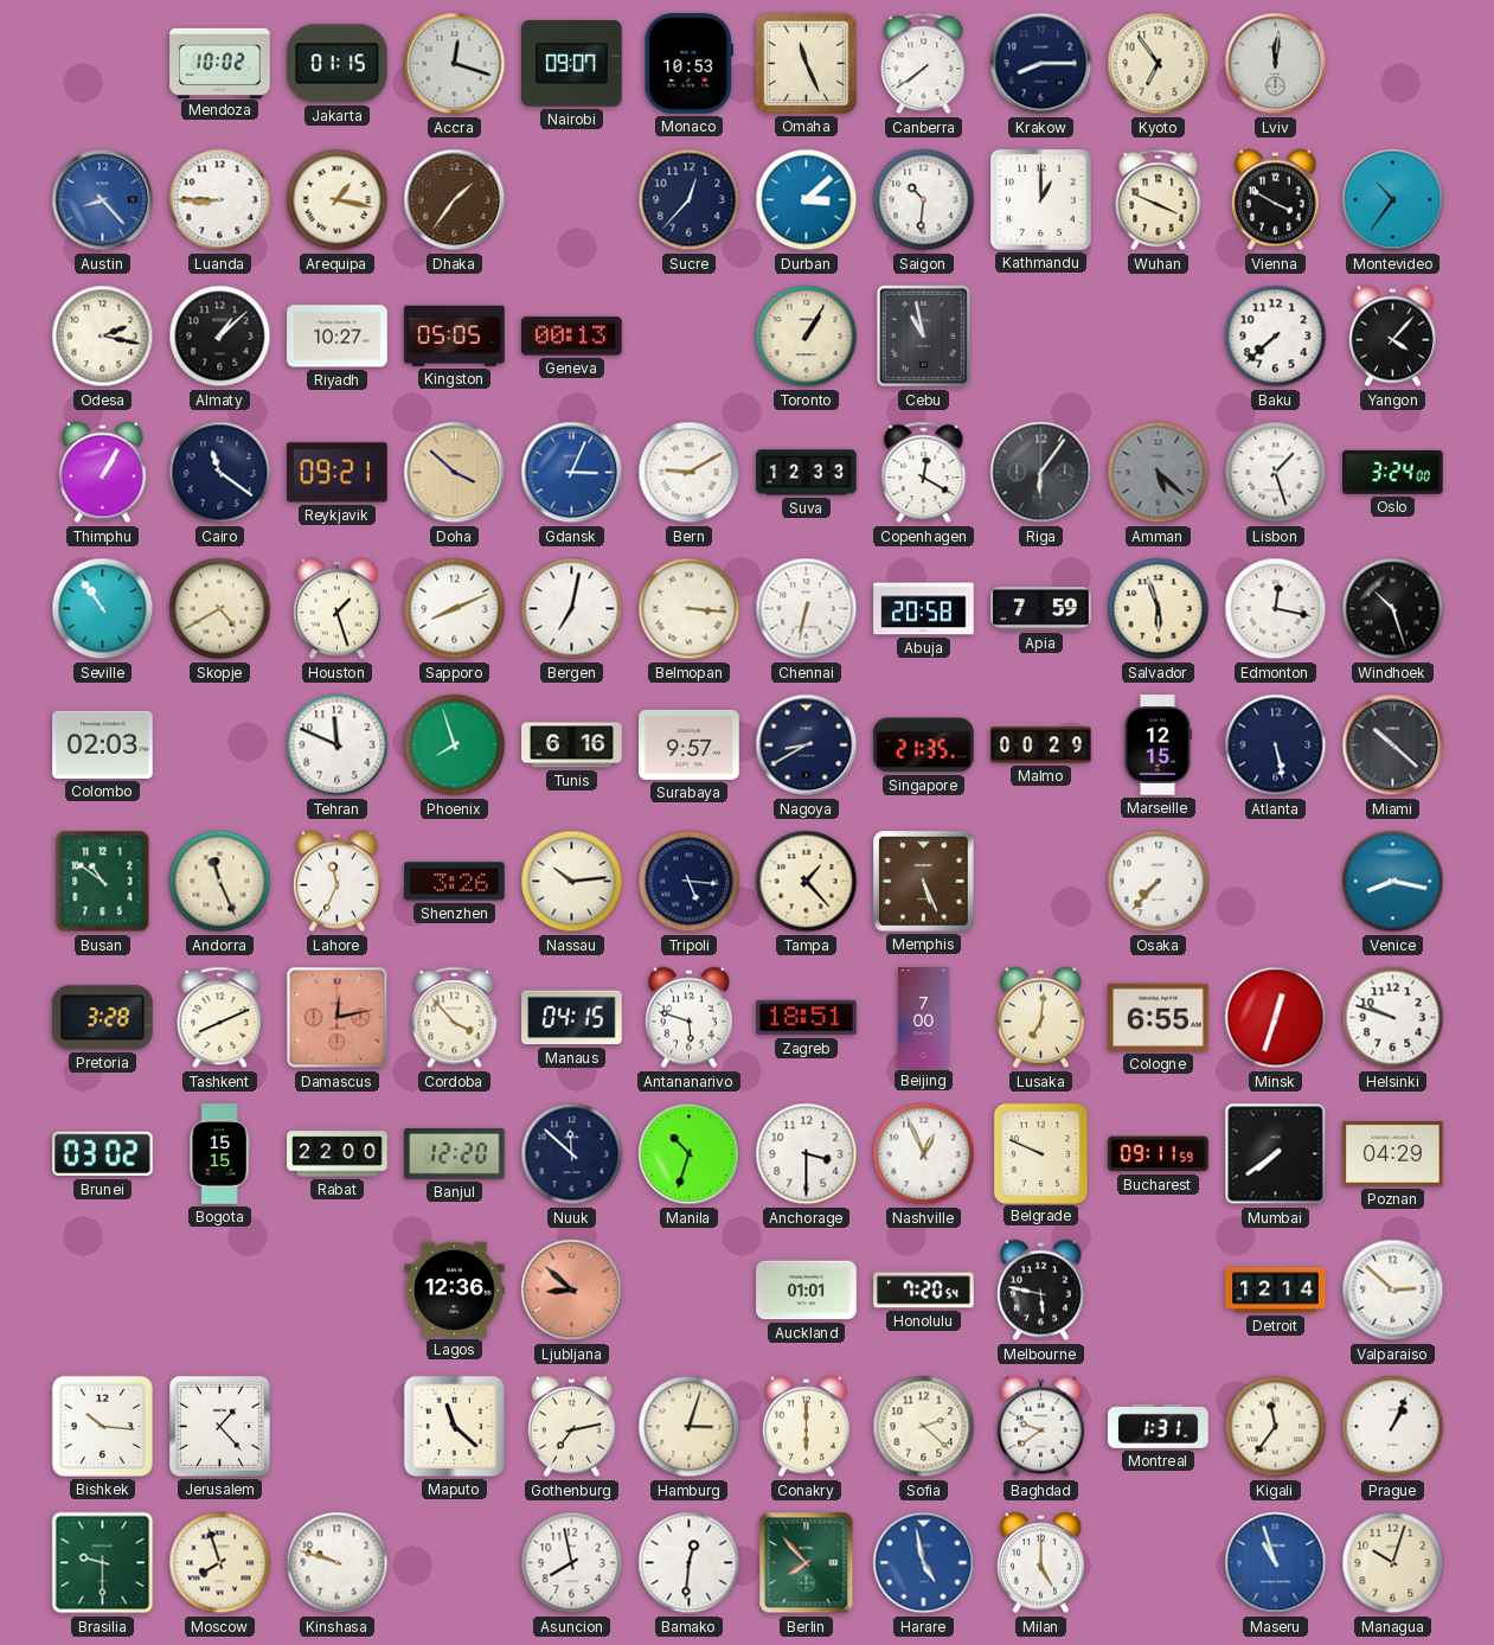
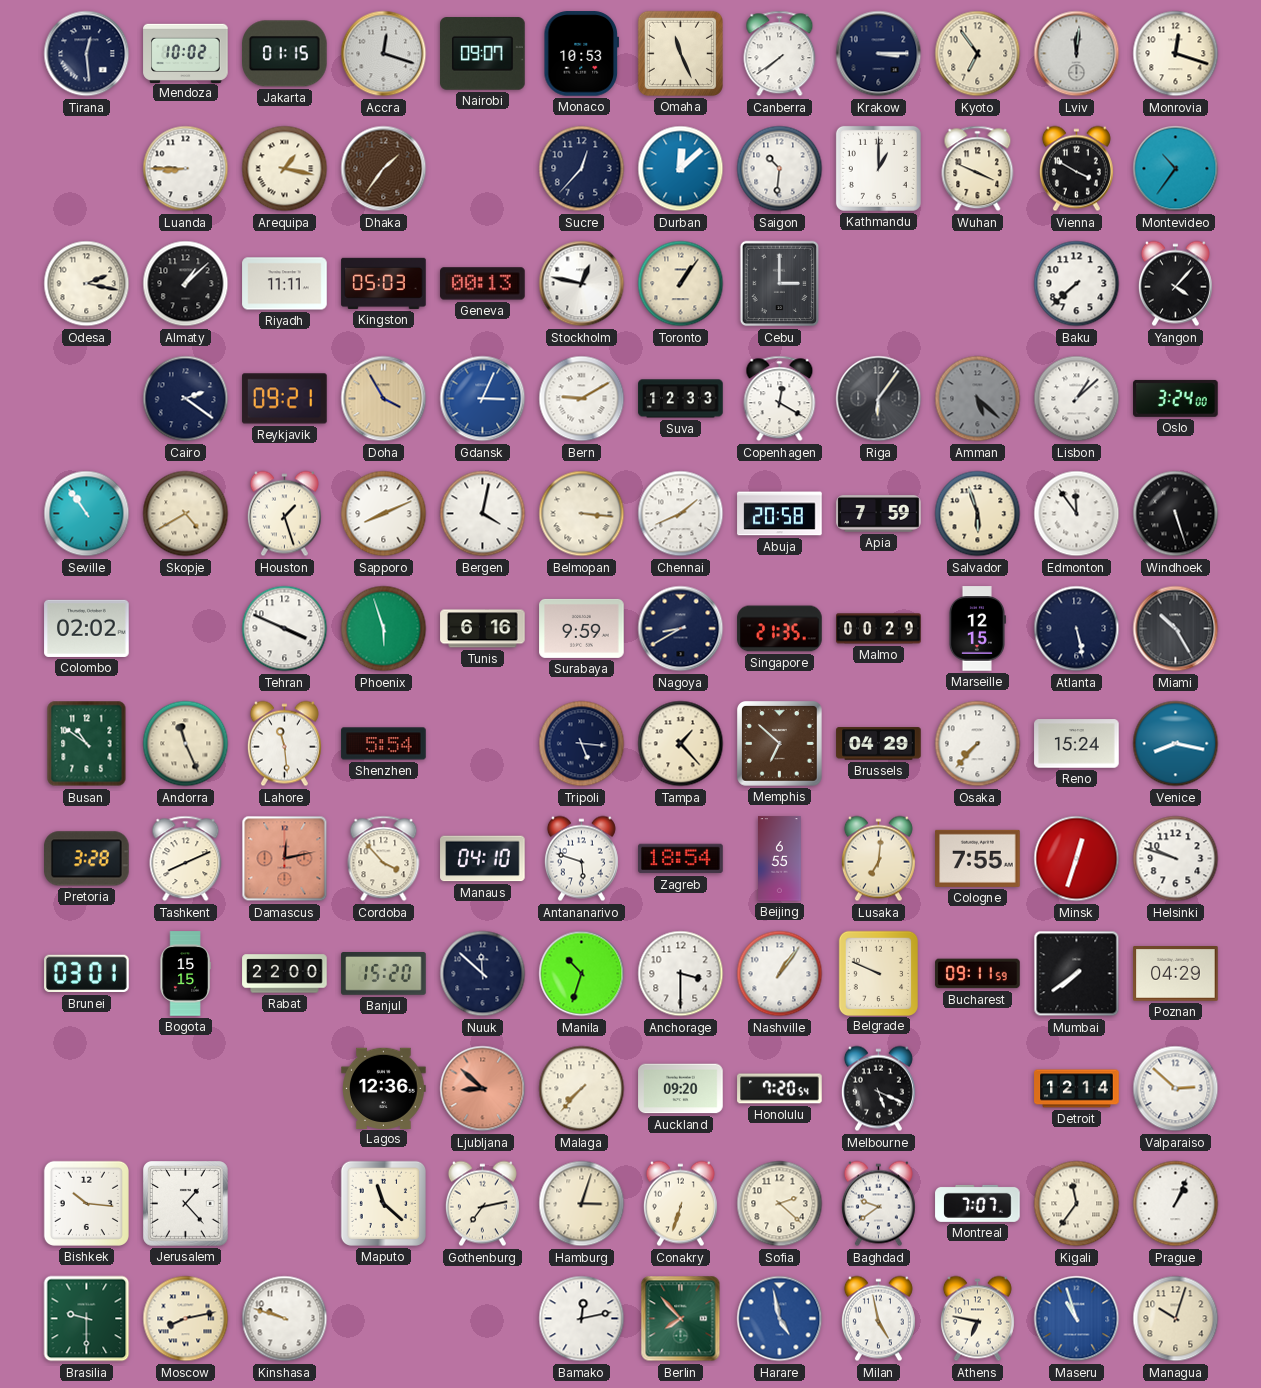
Tirana: none -> 12:29 (87, 54)
Krakow: 8:15 -> 3:15 (879, 54)
Monrovia: none -> 12:18 (1176, 54)
Austin: 8:23 -> none (103, 200)
Durban: 3:08 -> 12:08 (681, 169)
Riyadh: 10:27 -> 11:11 (285, 284)
Kingston: 05:05 -> 05:03 (384, 283)
Stockholm: none -> 12:47 (582, 284)
Toronto: 1:05 -> 1:06 (681, 284)
Cebu: 10:58 -> 3:00 (780, 284)
Thimphu: 1:05 -> none (102, 473)
Cairo: 11:21 -> 2:21 (186, 399)
Doha: 3:52 -> 3:55 (384, 399)
Lisbon: 1:27 -> 1:08 (1077, 399)
Bergen: 7:02 -> 4:02 (483, 514)
Chennai: 6:32 -> 1:41 (681, 514)
Edmonton: 12:17 -> 11:54 (1077, 514)
Windhoek: 10:27 -> 5:27 (1176, 514)
Colombo: 02:03 -> 02:02 (87, 628)
Tehran: 11:49 -> 3:49 (285, 629)
Phoenix: 7:57 -> 5:57 (384, 629)
Surabaya: 9:57 -> 9:59 (582, 628)
Miami: 10:22 -> 10:25 (1176, 629)
Lahore: 11:34 -> 11:29 (284, 744)
Shenzhen: 3:26 -> 5:54 (384, 744)
Nassau: 10:14 -> none (572, 882)
Memphis: 5:26 -> 6:52 (780, 744)
Brussels: none -> 04:29 (879, 744)
Reno: none -> 15:24 (1077, 744)
Manaus: 04:15 -> 04:10 (483, 859)
Zagreb: 18:51 -> 18:54 (681, 859)
Beijing: 7:00 -> 6:55 (780, 859)
Cologne: 6:55 -> 7:55 (978, 858)
Brunei: 03:02 -> 03:01 (87, 974)
Banjul: 12:20 -> 15:20 (384, 974)
Nashville: 12:56 -> 1:06 (780, 974)
Malaga: none -> 7:37 (582, 1089)
Auckland: 01:01 -> 09:20 (681, 1089)
Melbourne: 5:47 -> 5:19 (878, 1089)
Conakry: 6:00 -> 6:33 (680, 1204)
Montreal: 1:31 -> 7:07 (978, 1203)
Moscow: 7:57 -> 8:13 (186, 1319)
Asuncion: 7:58 -> none (572, 1563)
Bamako: 12:31 -> 12:13 (582, 1319)
Milan: 5:00 -> 4:58 (878, 1319)
Athens: none -> 6:47 (977, 1319)
